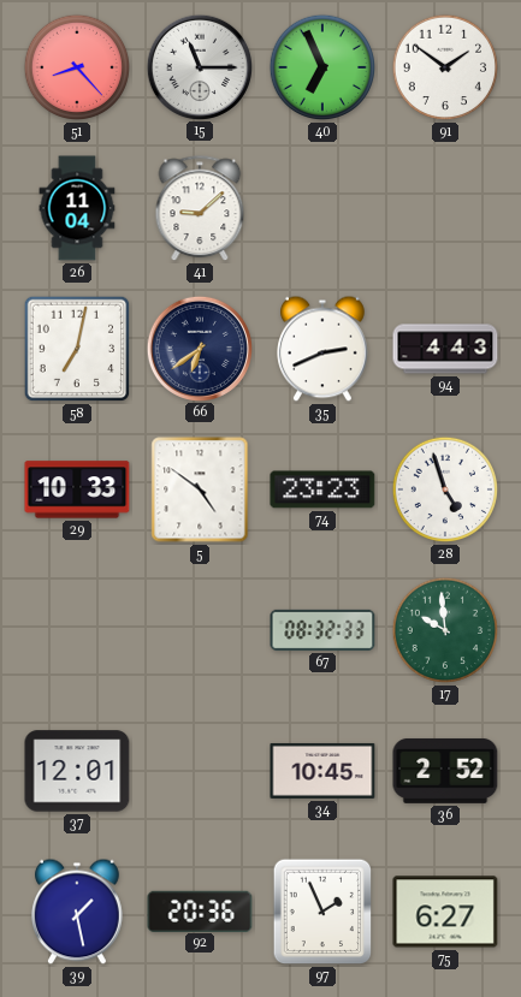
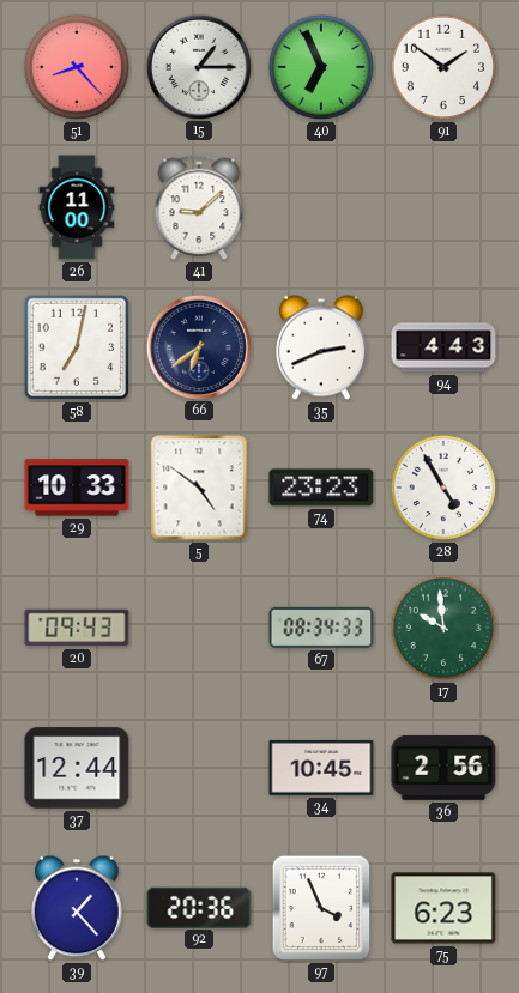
15: 11:15 -> 1:15 (198, 66)
26: 11:04 -> 11:00 (77, 207)
28: 4:57 -> 4:55 (443, 488)
20: none -> 09:43 (77, 628)
67: 08:32 -> 08:34 (321, 628)
37: 12:01 -> 12:44 (77, 768)
36: 2:52 -> 2:56 (443, 768)
39: 1:28 -> 1:23 (78, 908)
97: 1:56 -> 3:56 (321, 908)
75: 6:27 -> 6:23 (443, 908)
